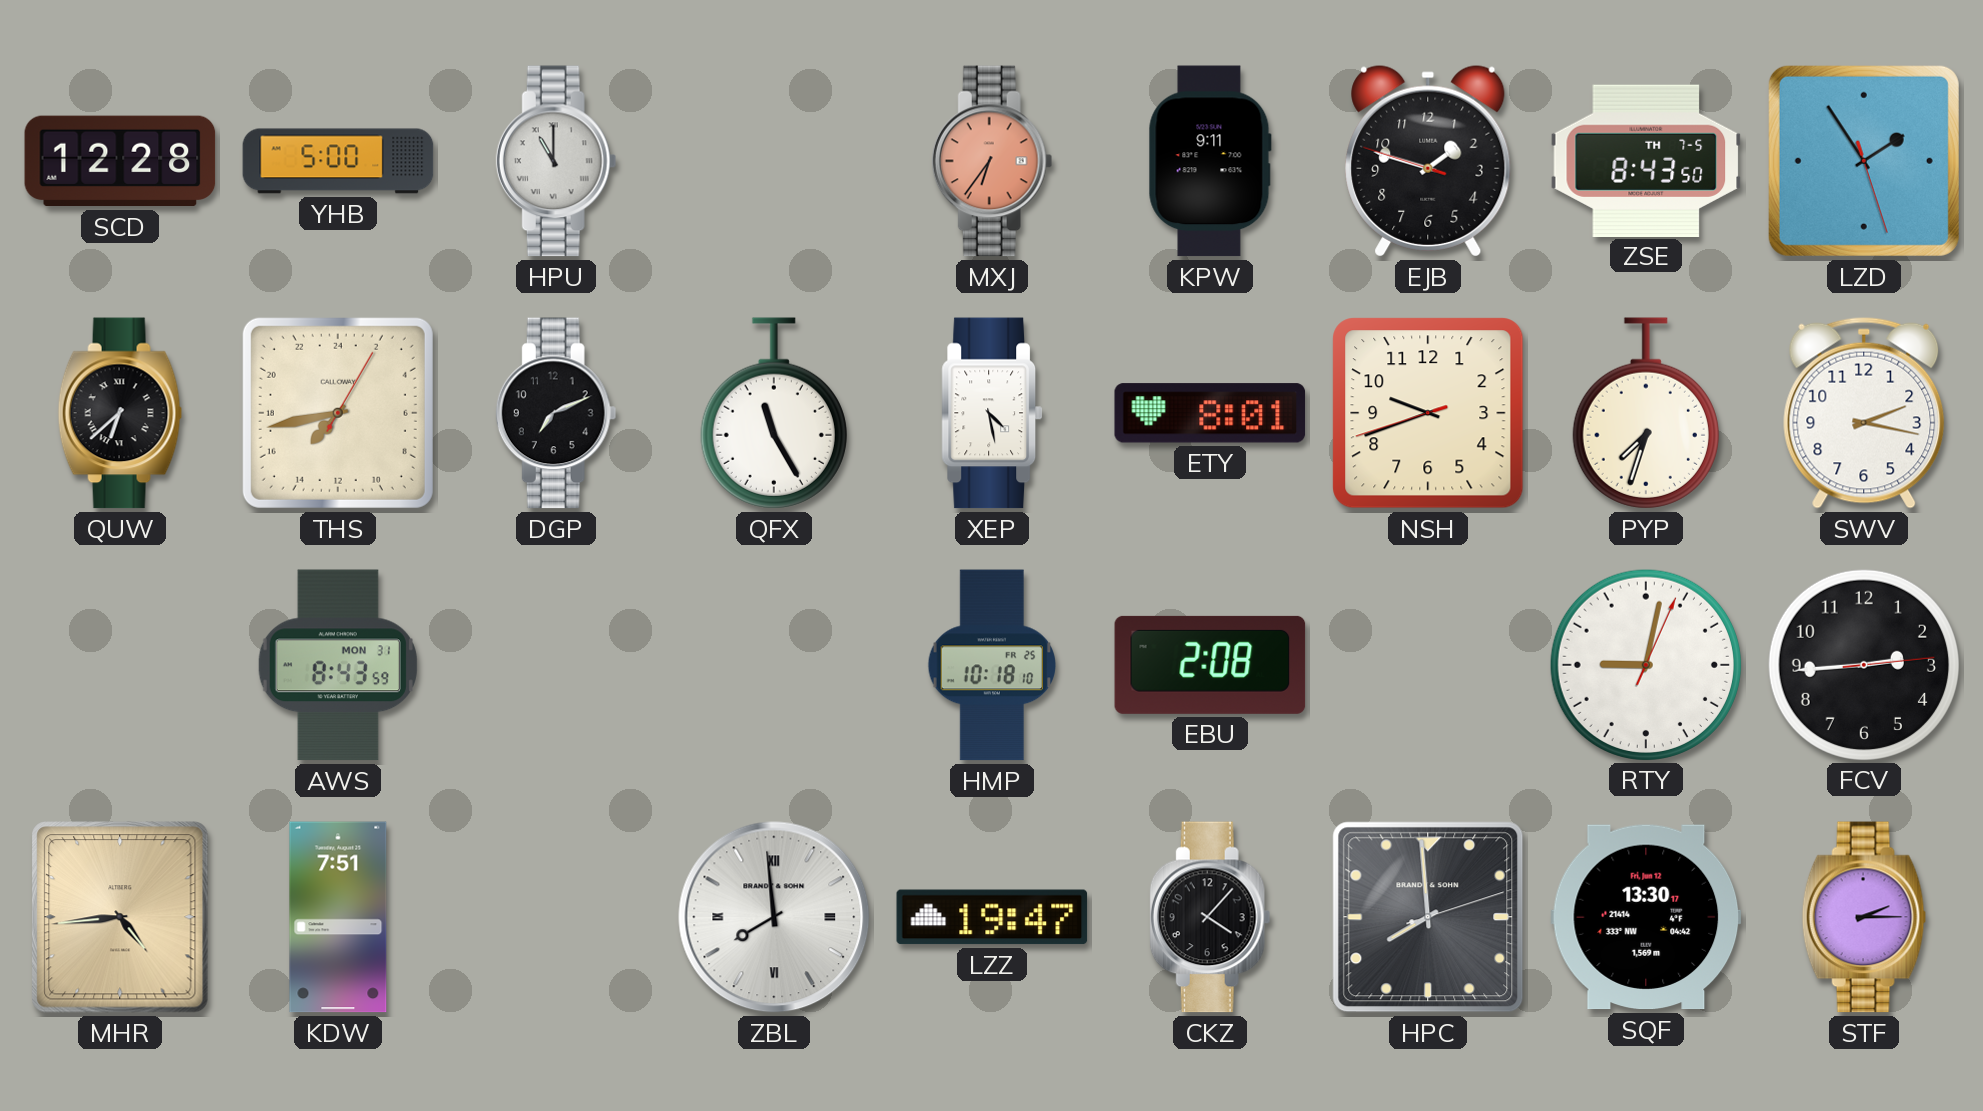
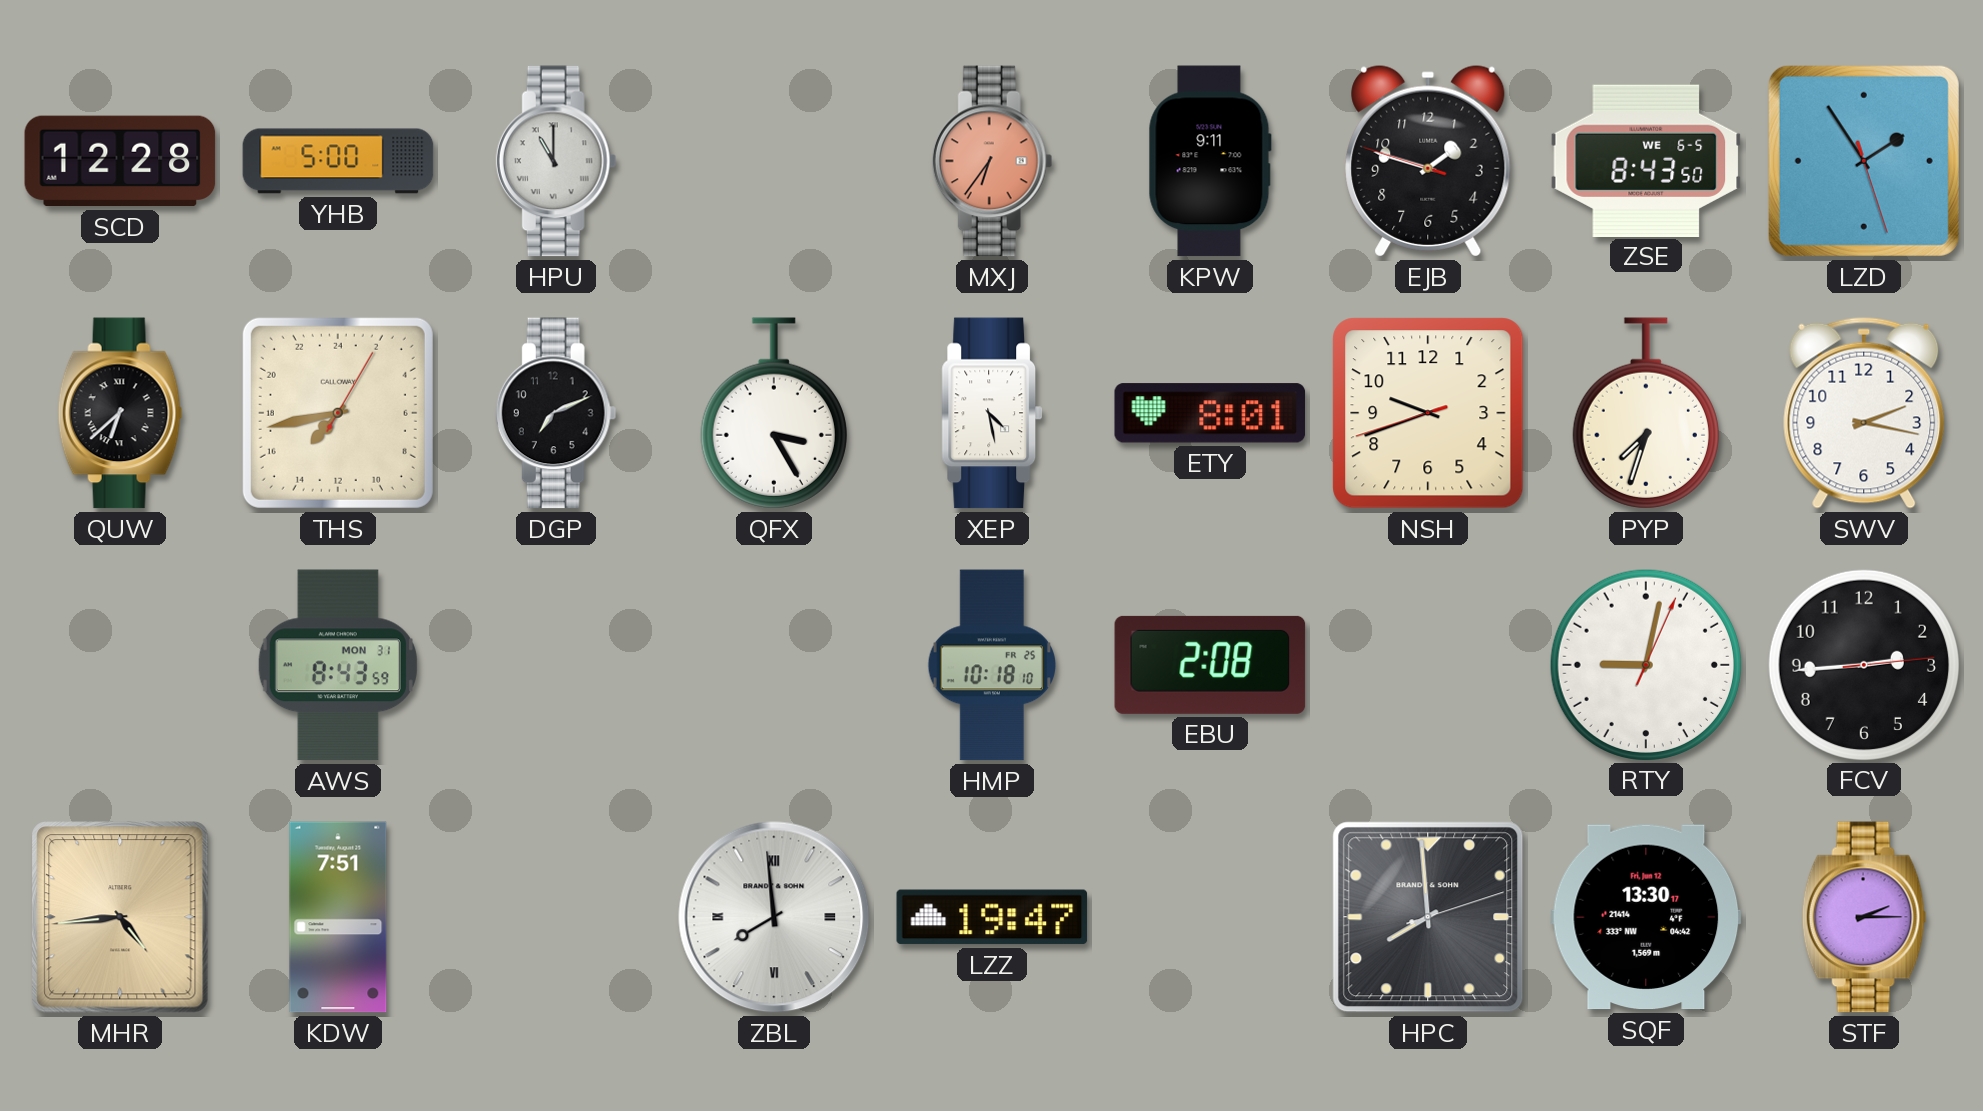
ZSE date: TH 7-5 -> WE 6-5 (1646, 160)
QFX: 11:25 -> 3:25 (774, 413)
CKZ: 4:07 -> none (1210, 917)
